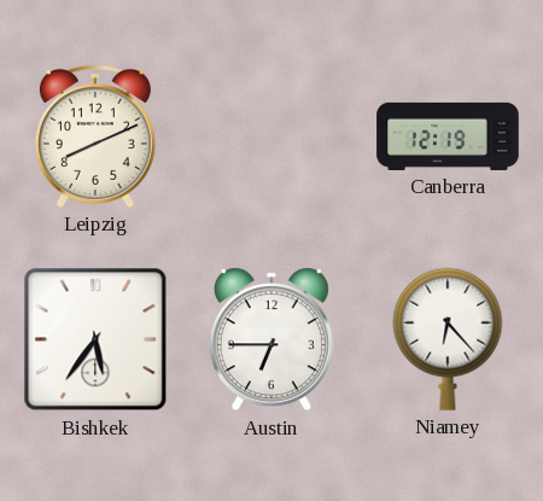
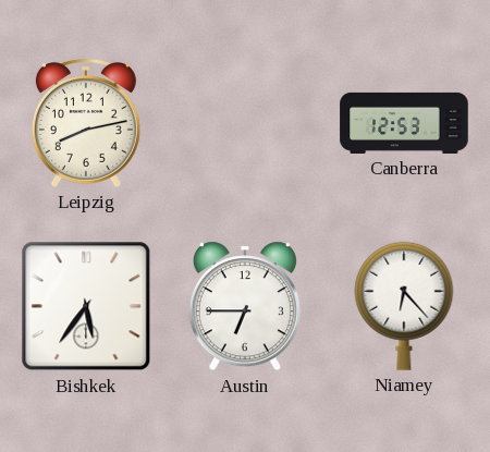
Leipzig: 8:11 -> 8:13 (86, 123)
Canberra: 12:19 -> 12:53 (404, 123)
